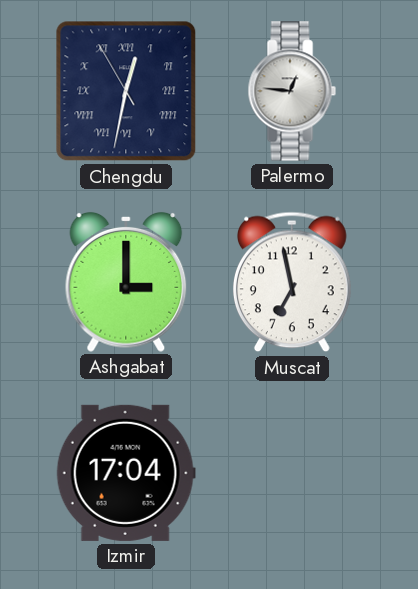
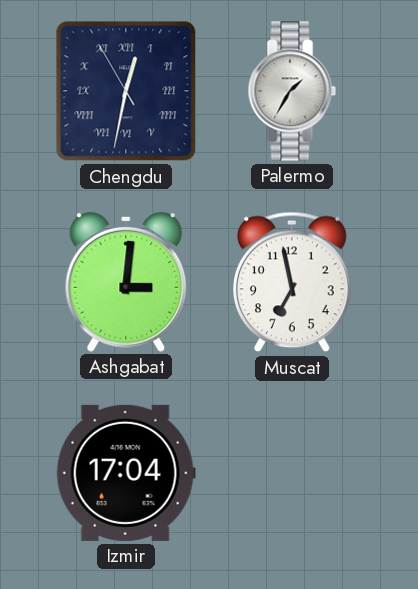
Palermo: 12:46 -> 1:35 (292, 91)
Ashgabat: 3:00 -> 3:01 (126, 282)
